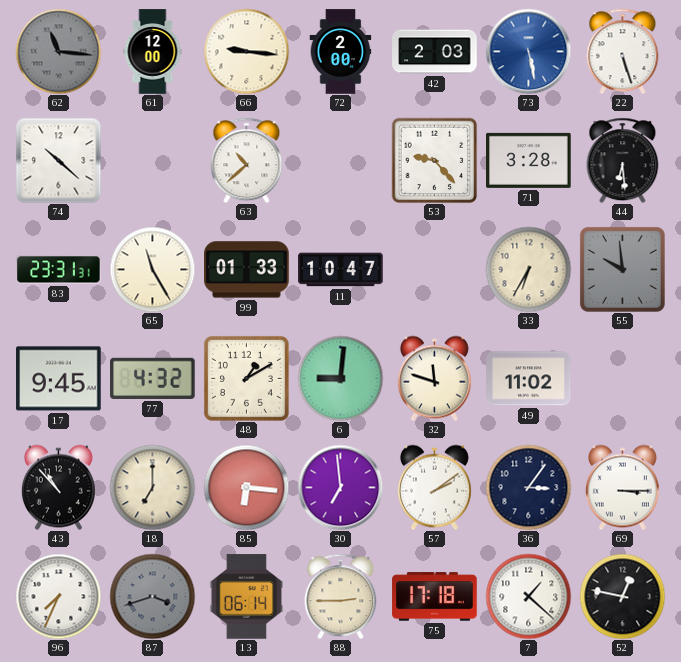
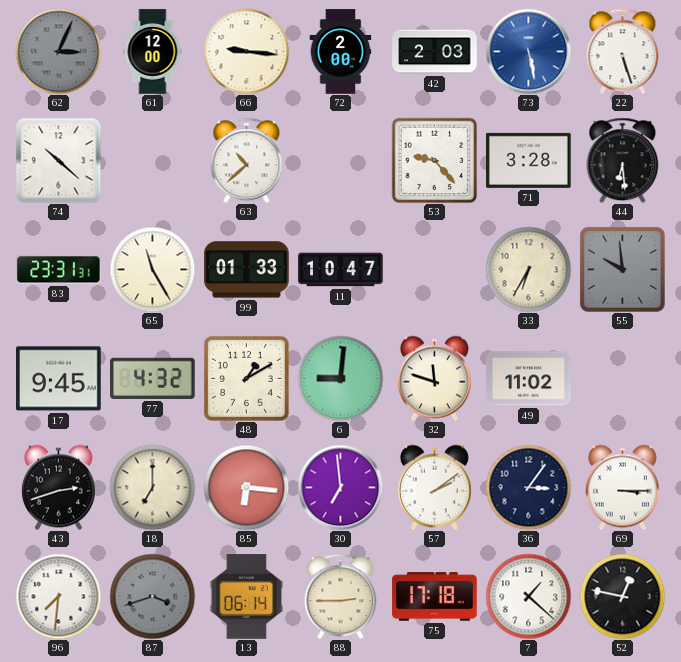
62: 11:16 -> 3:04 (58, 51)
43: 10:53 -> 2:42 (58, 487)
96: 7:34 -> 7:31 (58, 596)
